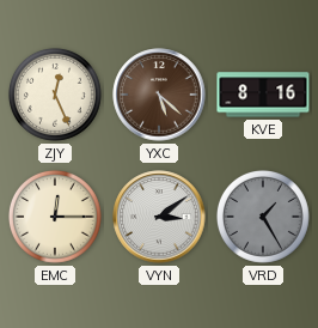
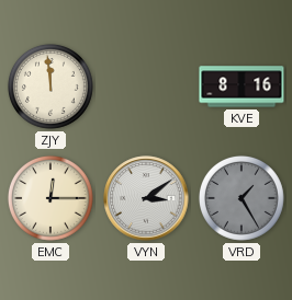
ZJY: 12:26 -> 11:59 (50, 86)
YXC: 5:22 -> none (159, 95)
